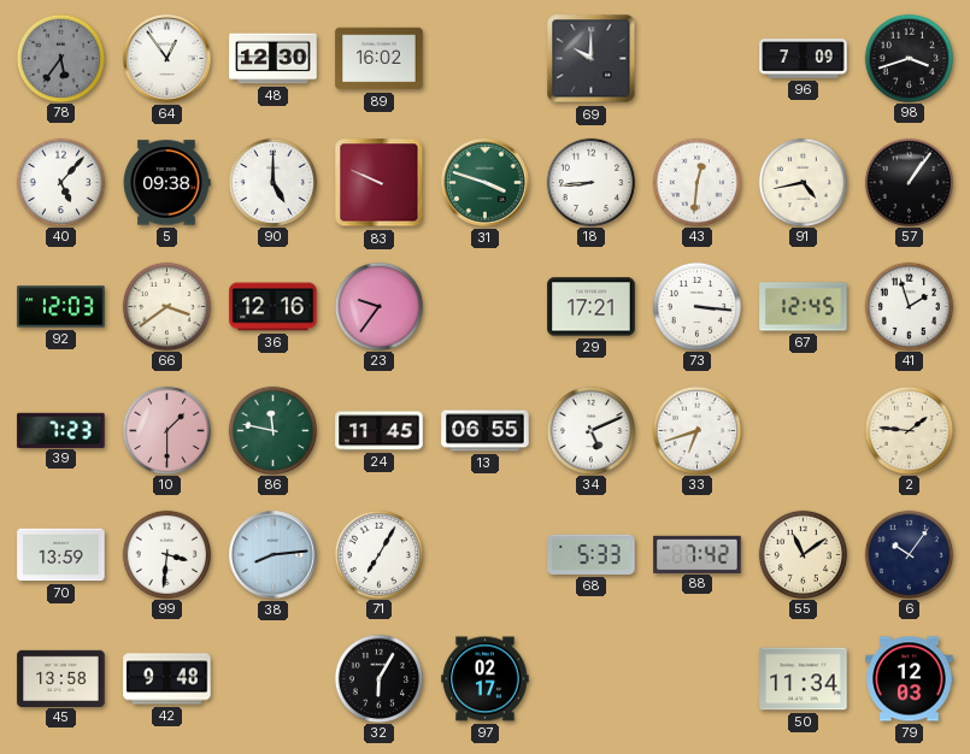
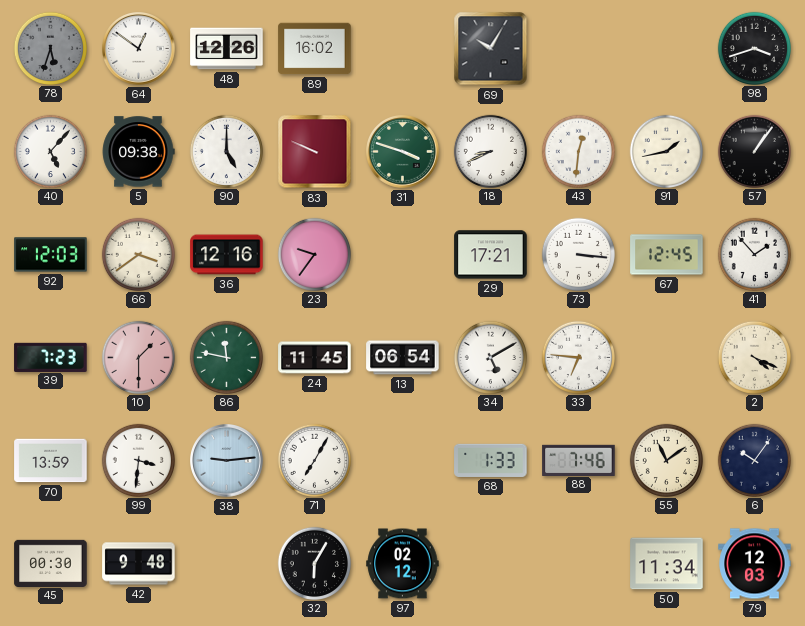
78: 5:36 -> 5:33 (50, 48)
64: 12:54 -> 12:51 (139, 49)
48: 12:30 -> 12:26 (227, 49)
69: 10:00 -> 10:05 (491, 49)
96: 7:09 -> none (804, 59)
18: 8:44 -> 8:41 (490, 151)
91: 4:43 -> 1:43 (666, 151)
41: 1:57 -> 1:53 (754, 254)
13: 06:55 -> 06:54 (403, 358)
34: 5:11 -> 5:10 (490, 357)
33: 6:42 -> 6:46 (578, 357)
2: 1:46 -> 4:19 (754, 357)
38: 8:14 -> 9:14 (227, 461)
68: 5:33 -> 1:33 (491, 460)
88: 7:42 -> 7:46 (579, 460)
45: 13:58 -> 00:30 (51, 563)
97: 02:17 -> 02:12 (403, 564)
